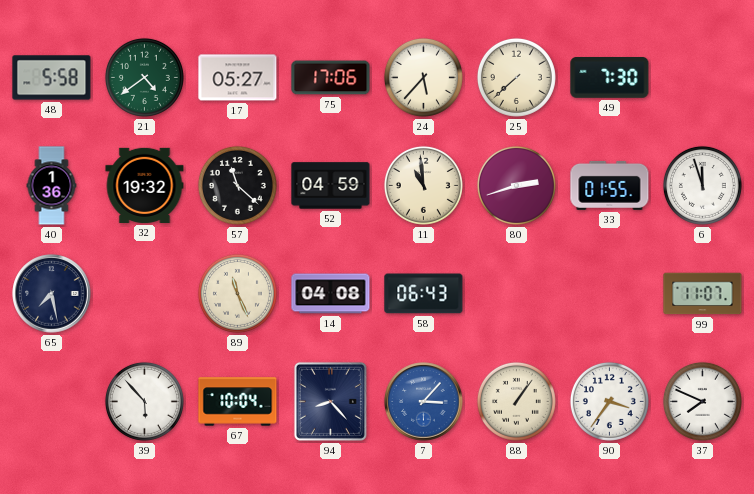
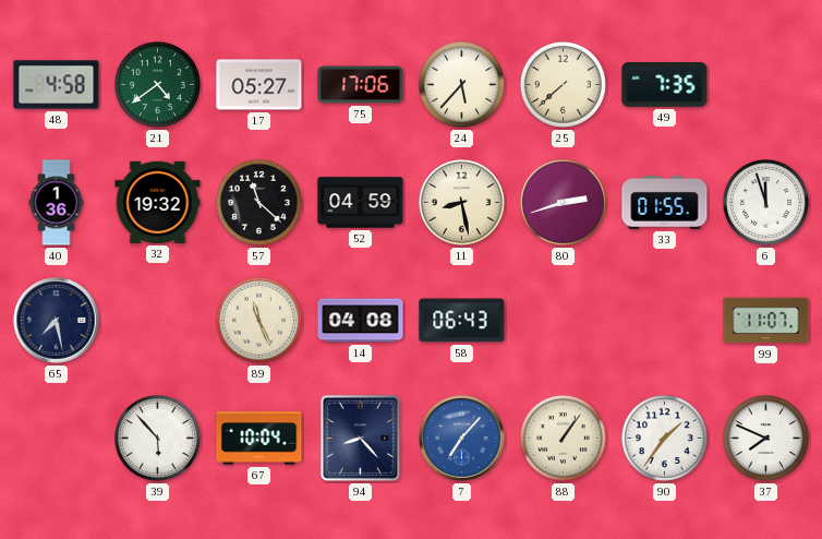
48: 5:58 -> 4:58 (57, 85)
49: 7:30 -> 7:35 (665, 85)
11: 10:59 -> 8:28 (461, 202)
7: 3:07 -> 7:07 (462, 439)
90: 3:36 -> 1:36 (664, 438)
